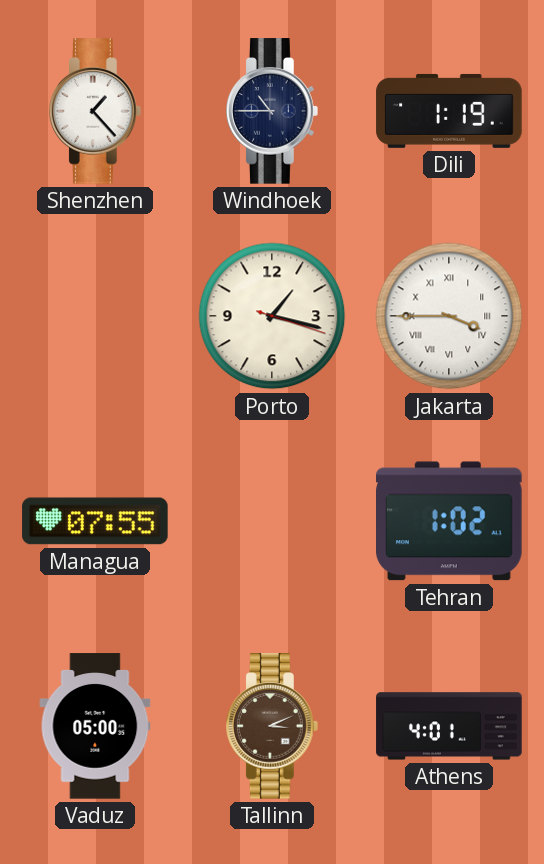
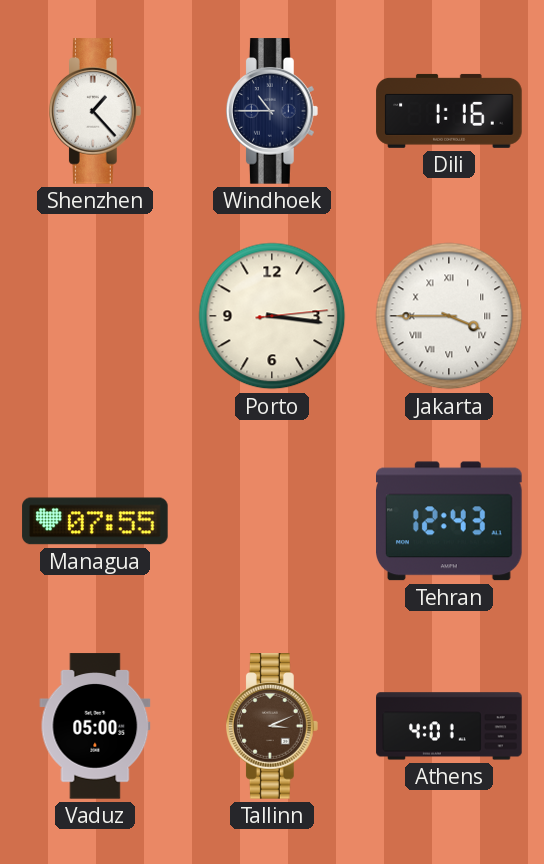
Dili: 1:19 -> 1:16 (449, 111)
Porto: 1:17 -> 3:16 (272, 316)
Tehran: 1:02 -> 12:43 (450, 521)
